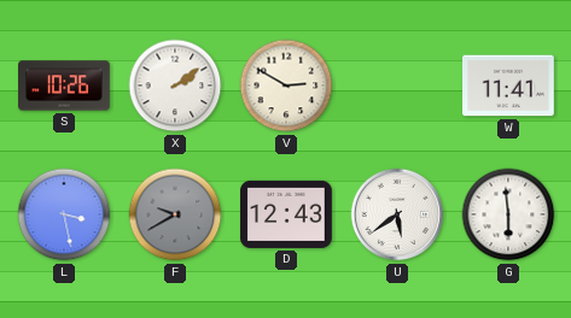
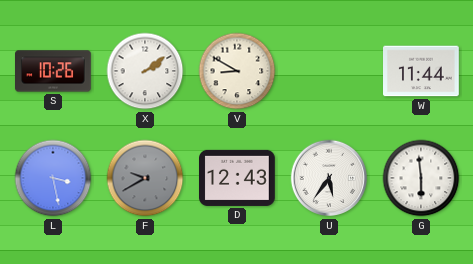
V: 2:50 -> 8:50 (237, 71)
W: 11:41 -> 11:44 (422, 71)
U: 5:39 -> 5:36 (329, 178)
